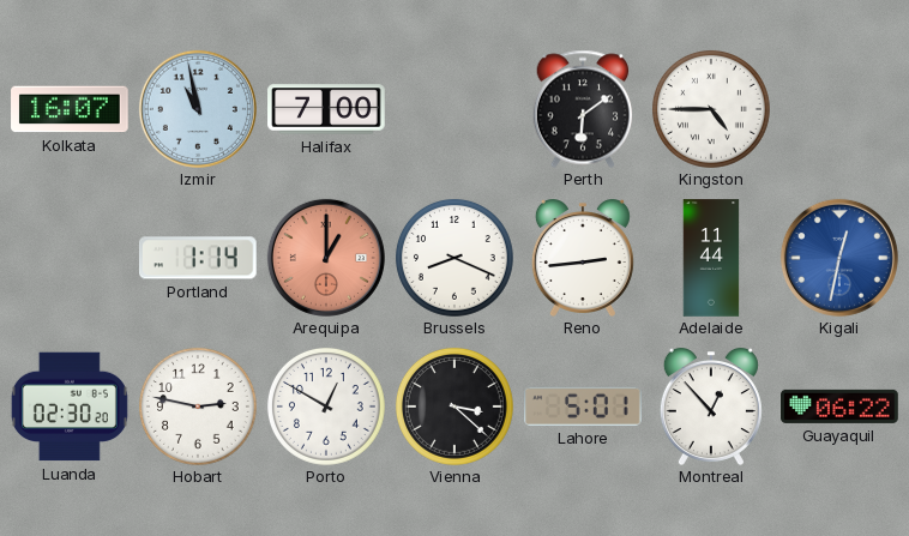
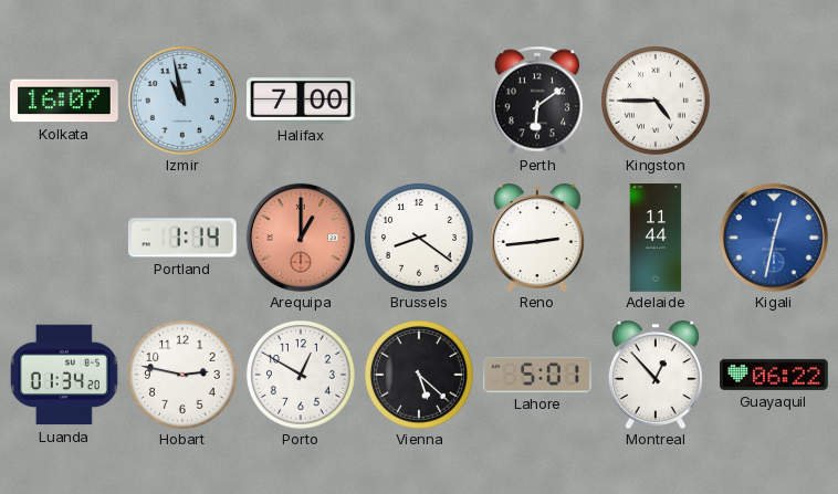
Brussels: 8:19 -> 8:21 (419, 238)
Luanda: 02:30 -> 01:34 (64, 375)
Vienna: 3:22 -> 5:22 (419, 375)
